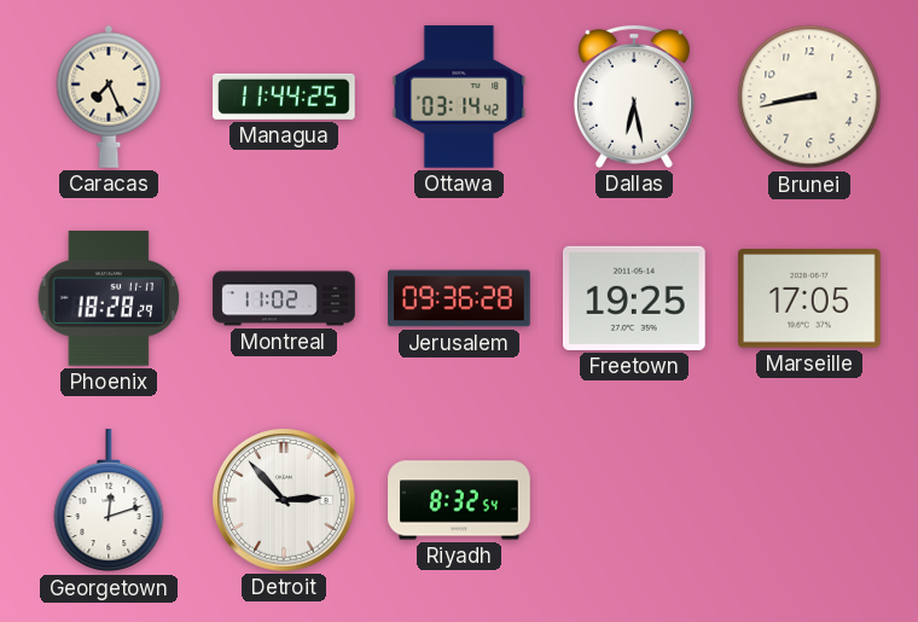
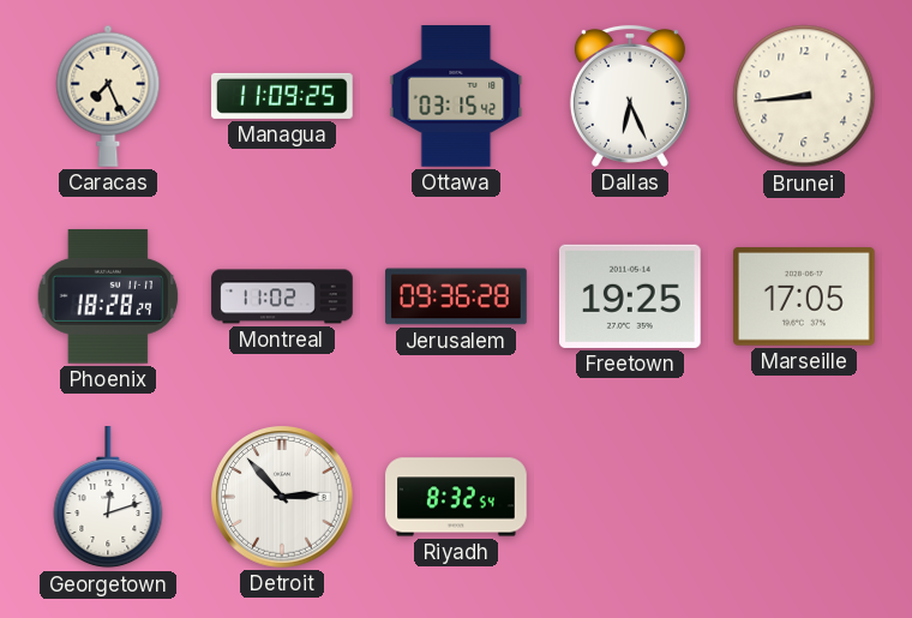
Managua: 11:44 -> 11:09 (282, 96)
Ottawa: 03:14 -> 03:15 (456, 97)
Dallas: 6:28 -> 6:26 (630, 96)
Brunei: 8:43 -> 8:44 (804, 96)
